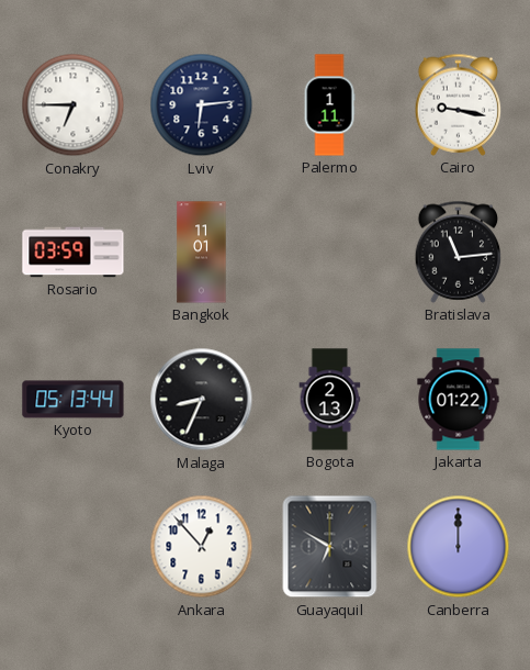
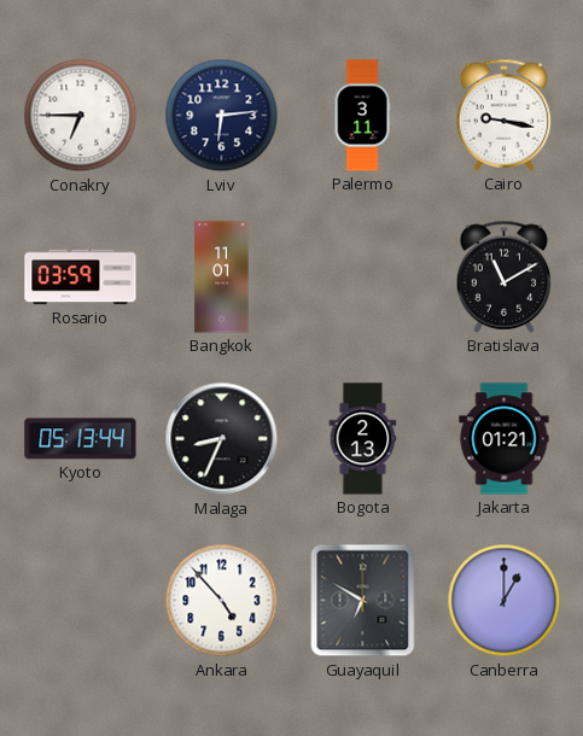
Palermo: 1:11 -> 3:11 (362, 116)
Bratislava: 11:14 -> 11:10 (505, 276)
Jakarta: 01:22 -> 01:21 (505, 439)
Ankara: 12:53 -> 4:53 (222, 601)
Canberra: 12:00 -> 1:00 (505, 601)
